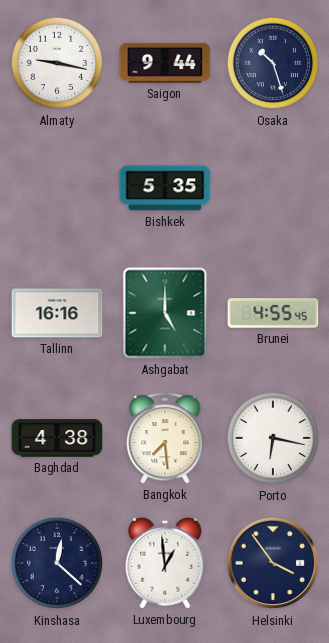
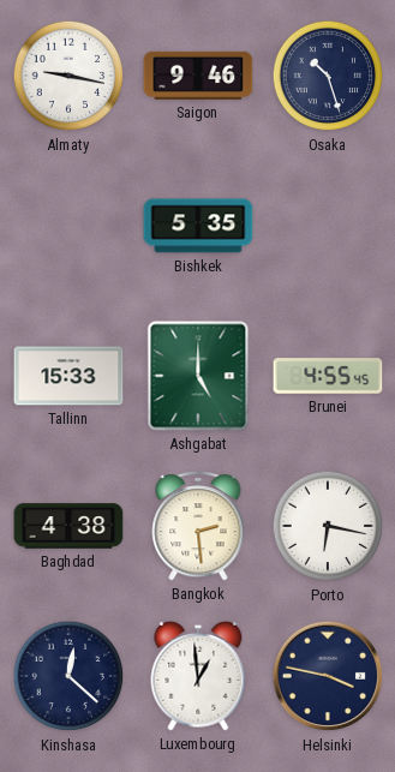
Saigon: 9:44 -> 9:46 (198, 76)
Tallinn: 16:16 -> 15:33 (68, 376)
Bangkok: 7:29 -> 2:29 (198, 526)
Helsinki: 3:54 -> 3:47 (328, 676)
